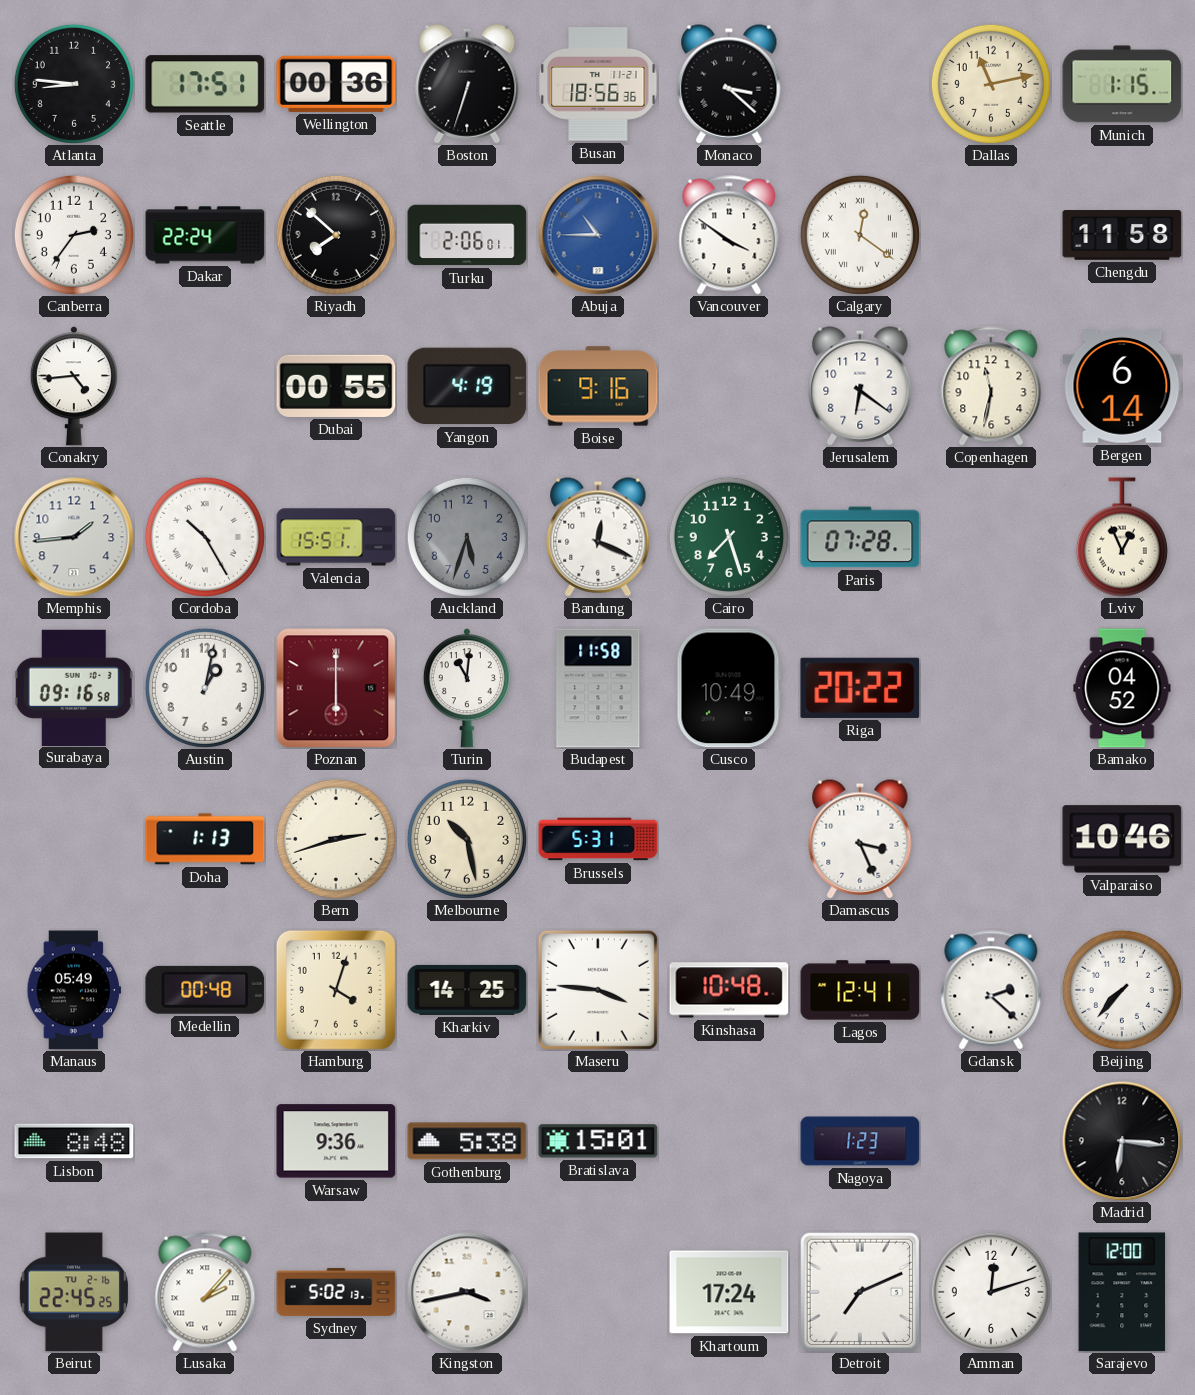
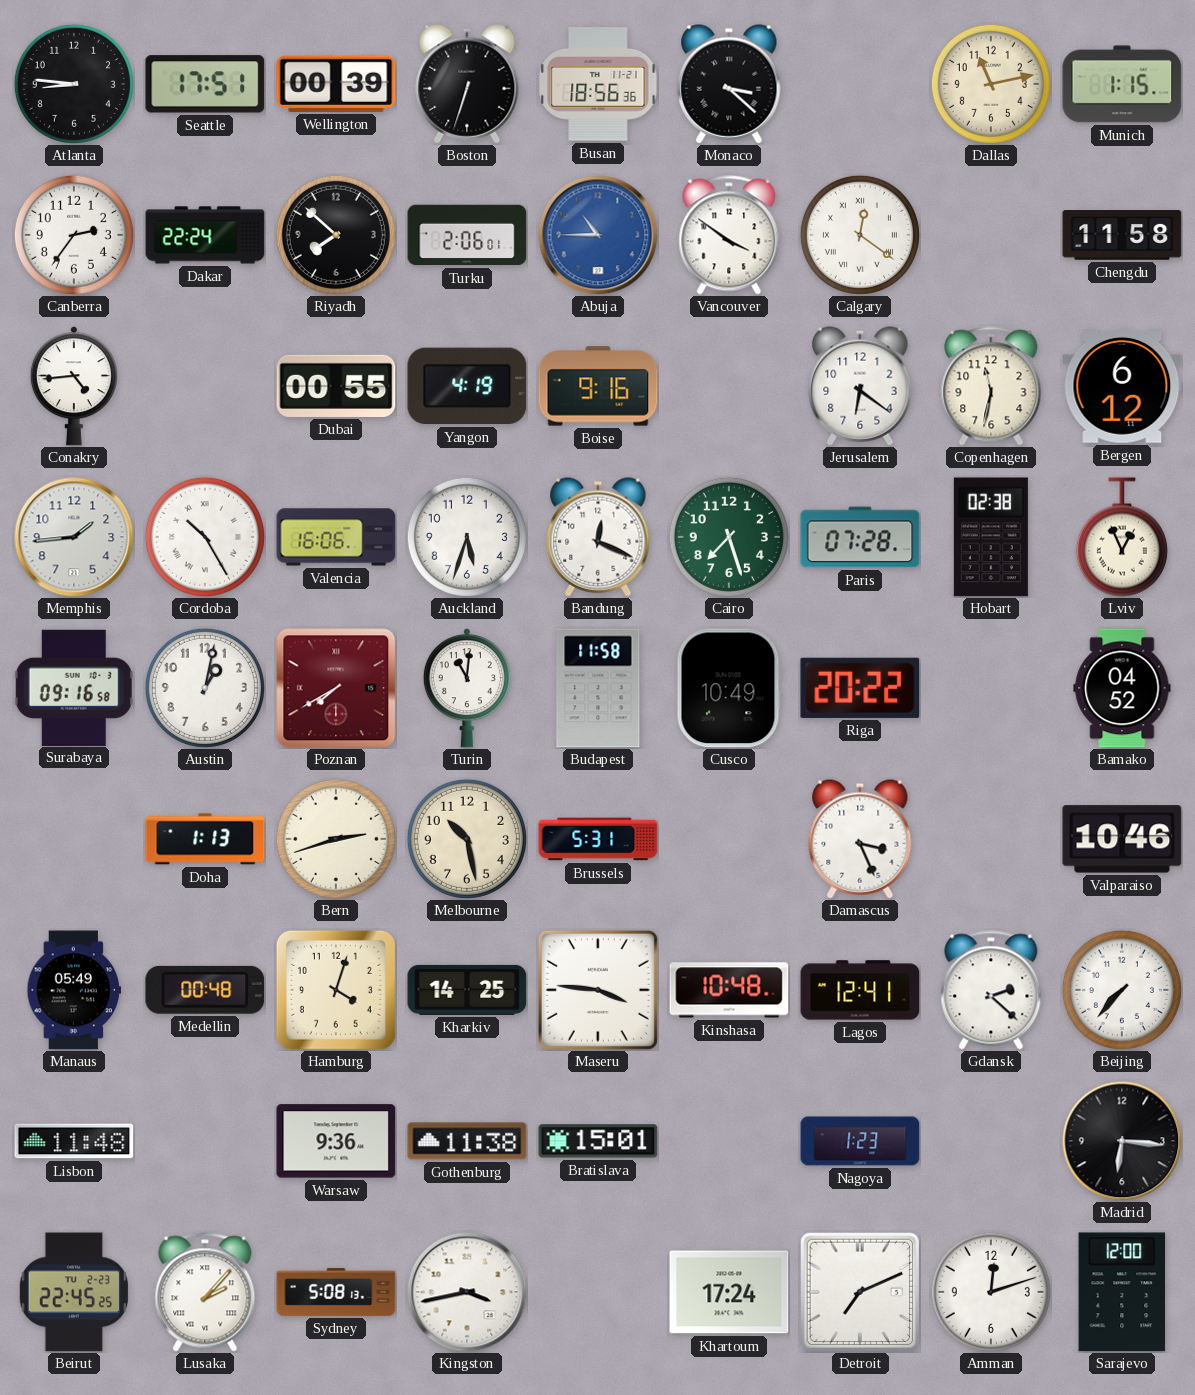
Wellington: 00:36 -> 00:39 (336, 84)
Bergen: 6:14 -> 6:12 (1122, 387)
Valencia: 15:51 -> 16:06 (336, 537)
Auckland dial: grey -> white (467, 537)
Hobart: none -> 02:38 (991, 537)
Poznan: 6:00 -> 7:40 (336, 688)
Lisbon: 8:48 -> 11:48 (74, 1141)
Gothenburg: 5:38 -> 11:38 (467, 1141)
Beirut date: TU 2-16 -> TU 2-23 (74, 1292)
Sydney: 5:02 -> 5:08 (336, 1292)
